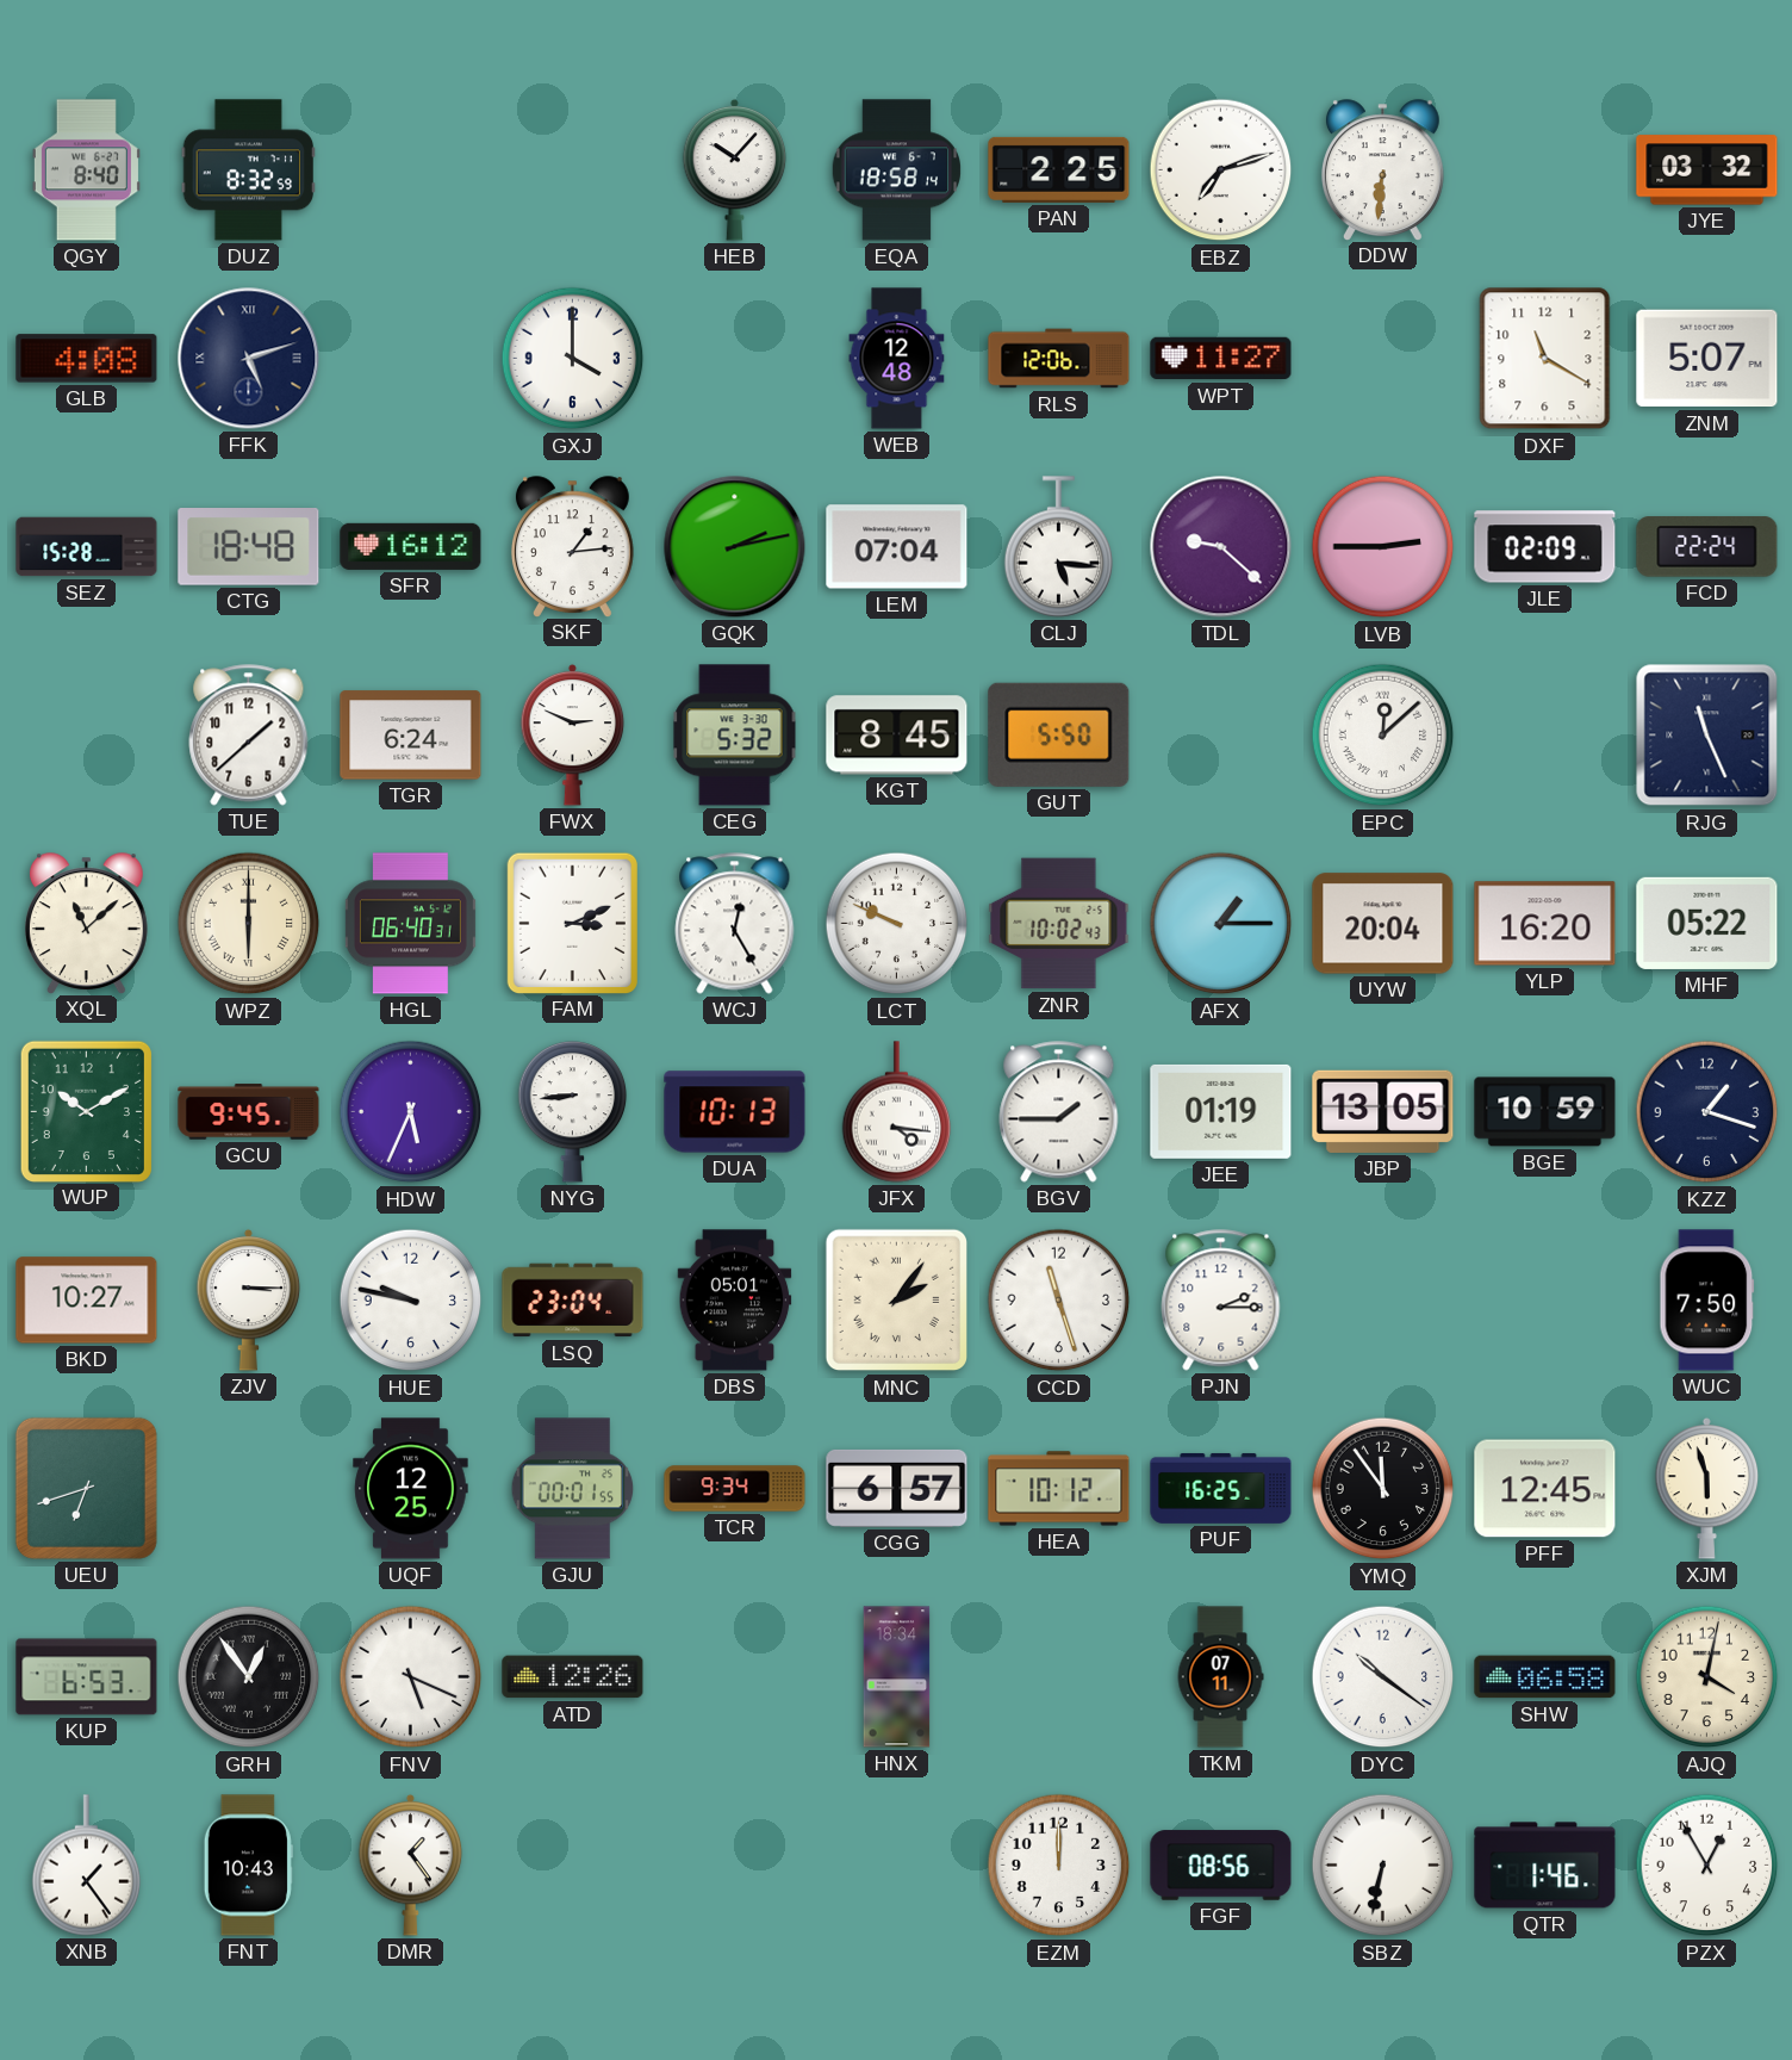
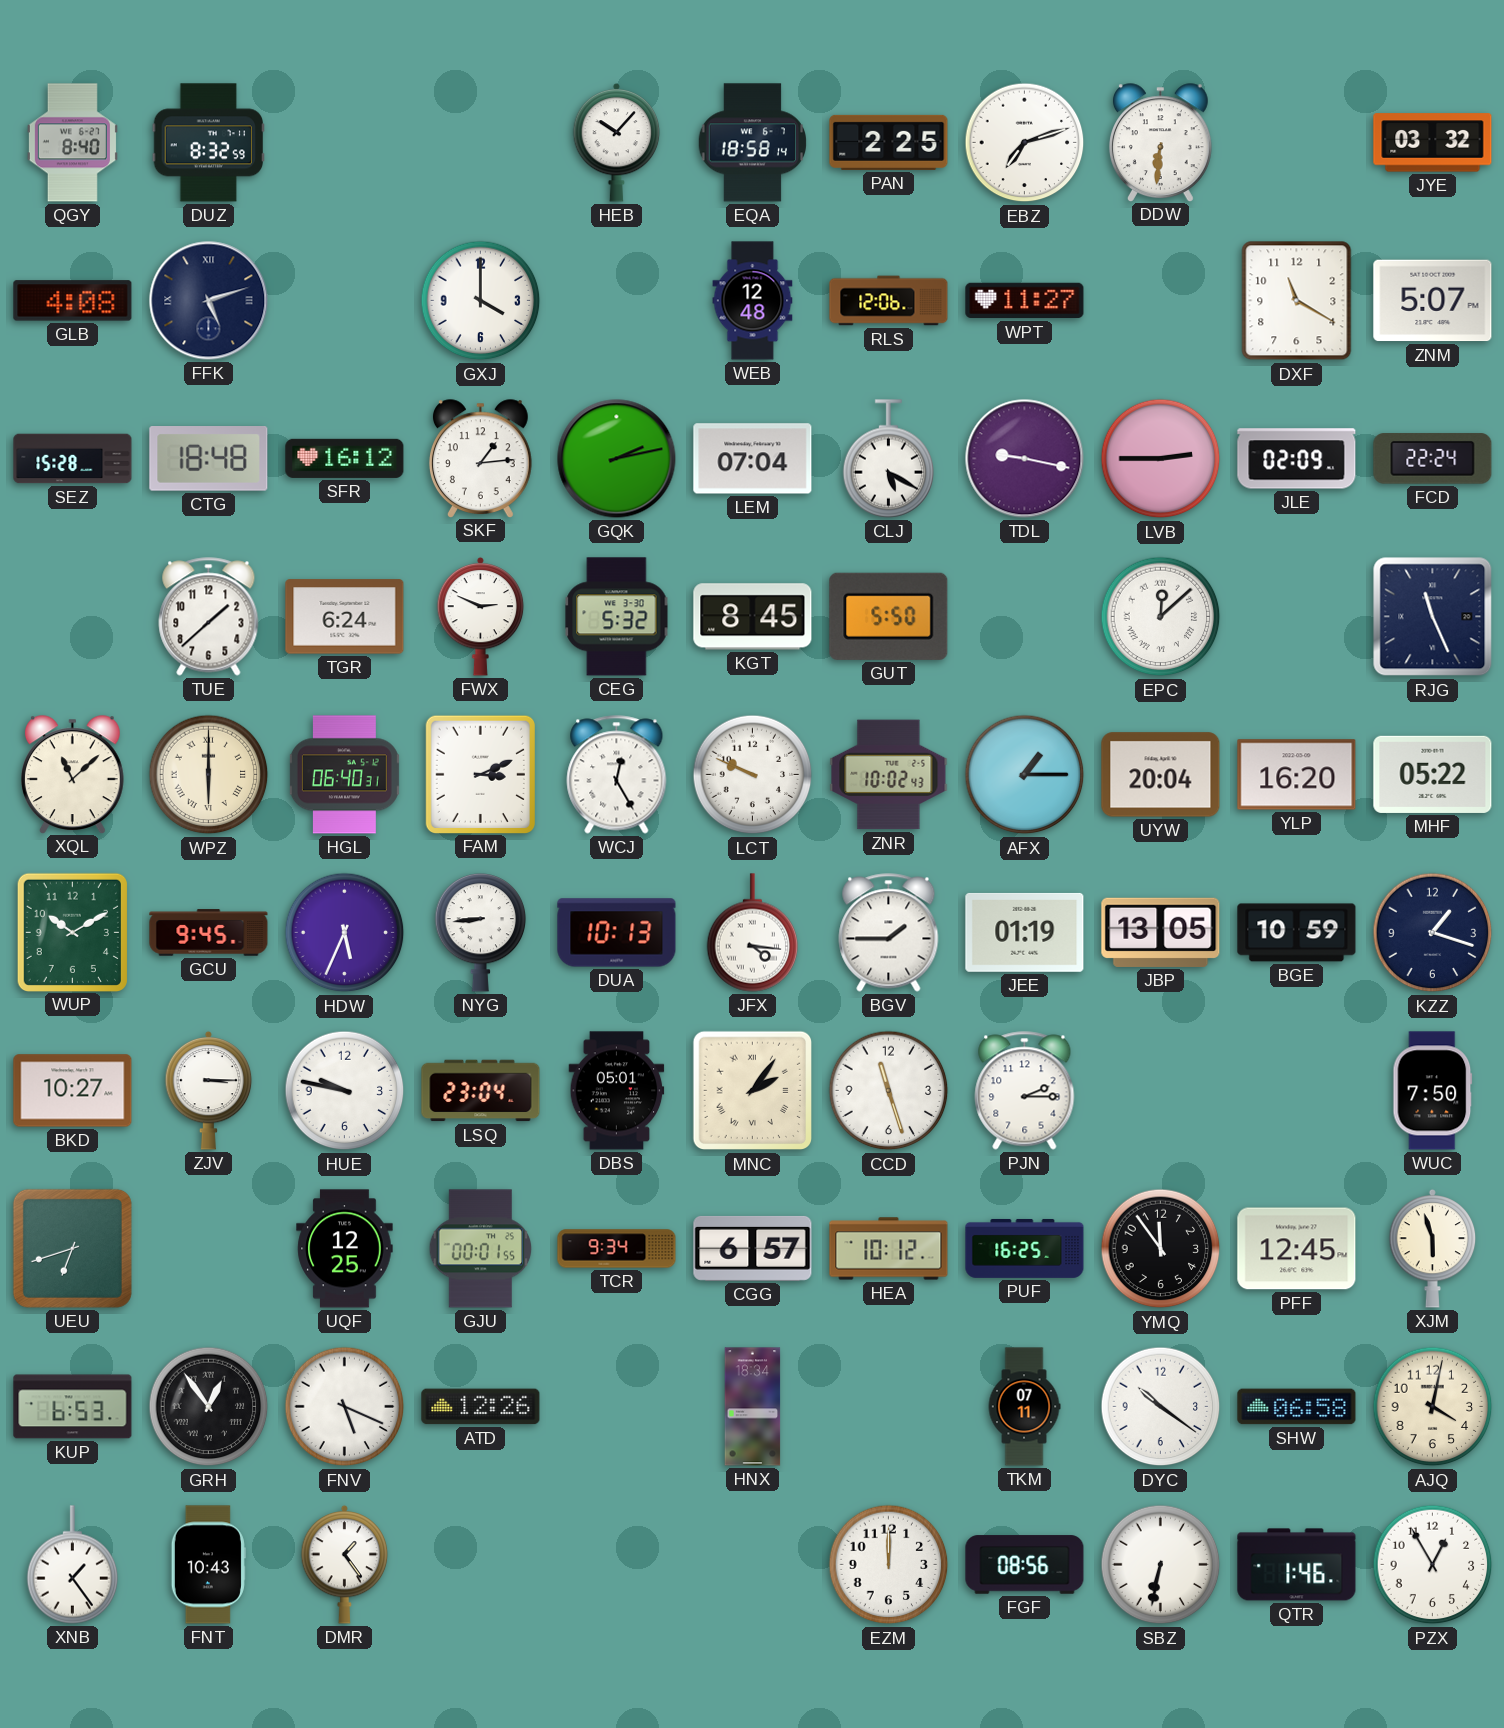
CLJ: 5:16 -> 5:20 (889, 459)
TDL: 9:22 -> 9:17 (1025, 459)
